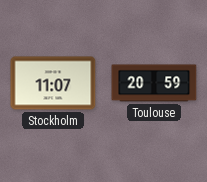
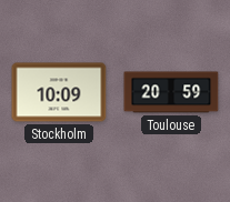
Stockholm: 11:07 -> 10:09 (59, 92)
